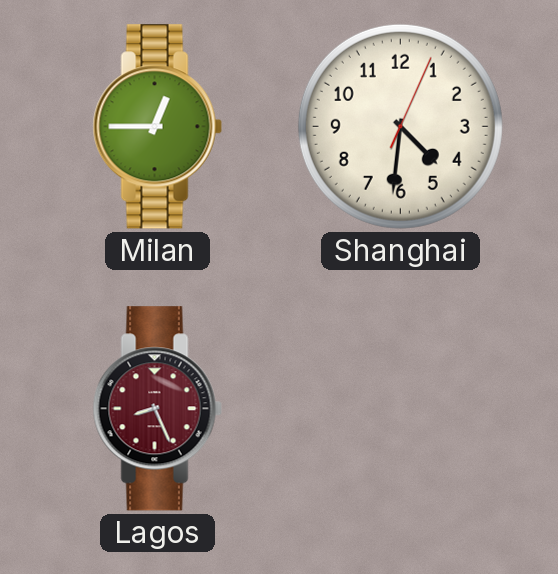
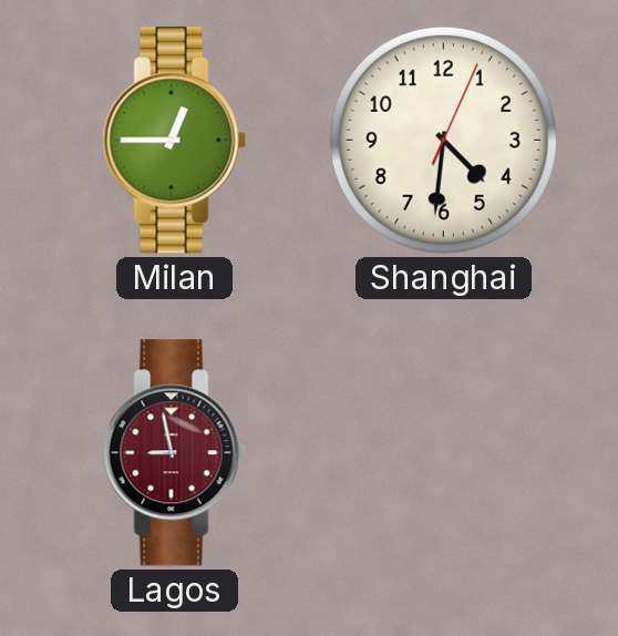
Lagos: 8:26 -> 8:58 (174, 453)
